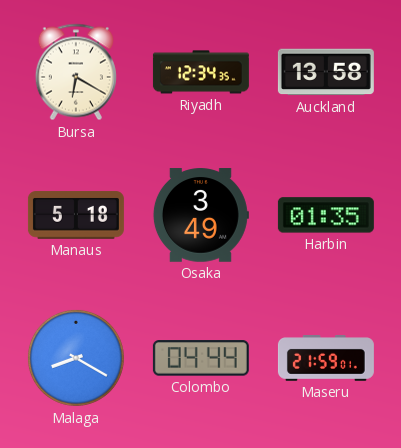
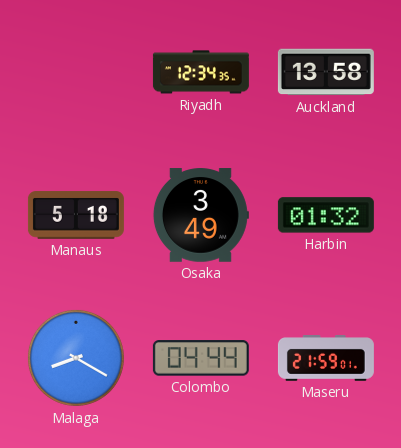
Bursa: 6:20 -> none (76, 72)
Harbin: 01:35 -> 01:32 (326, 215)
